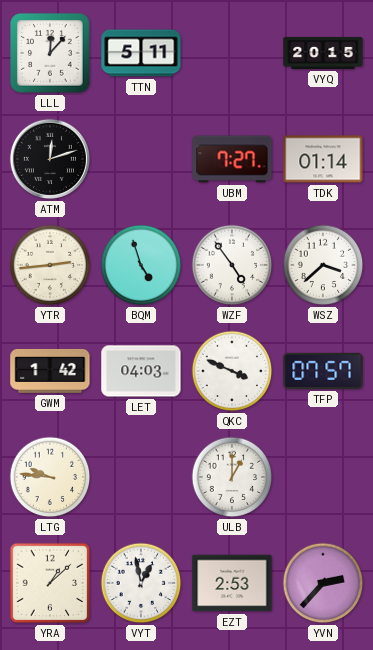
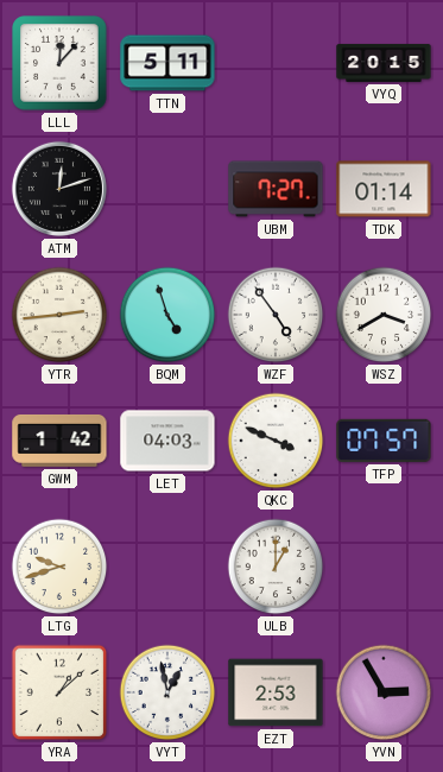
WSZ: 3:38 -> 3:40 (384, 315)
LTG: 9:46 -> 9:42 (59, 567)
YVN: 2:37 -> 2:55 (384, 692)
